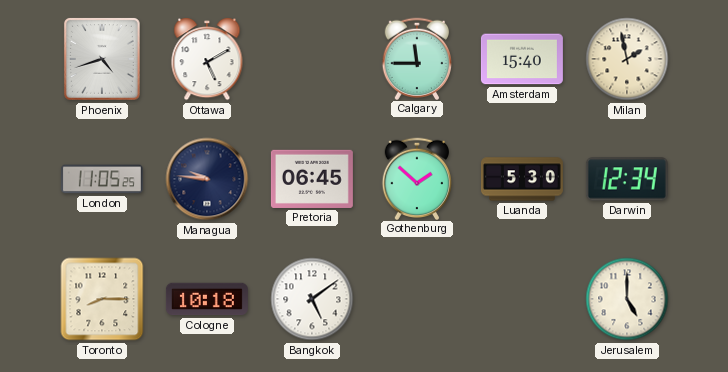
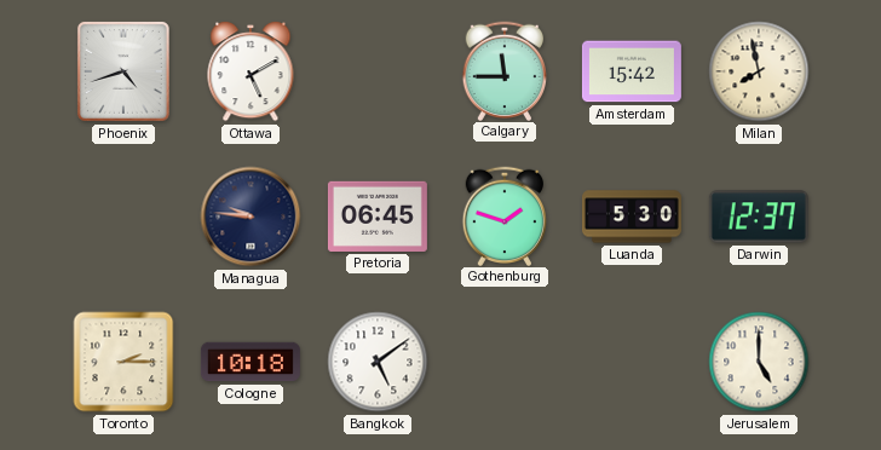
Amsterdam: 15:40 -> 15:42 (632, 71)
Milan: 1:58 -> 7:58 (759, 71)
London: 11:05 -> none (102, 179)
Gothenburg: 1:52 -> 1:48 (505, 215)
Darwin: 12:34 -> 12:37 (759, 217)
Toronto: 8:15 -> 2:15 (123, 362)
